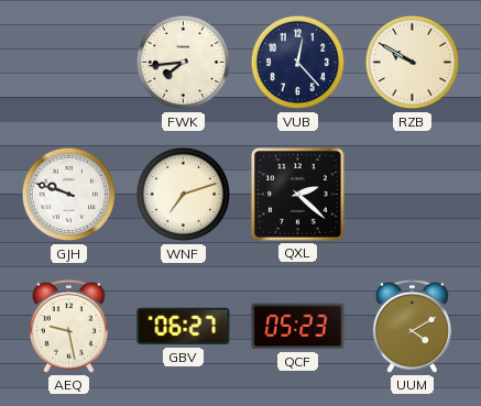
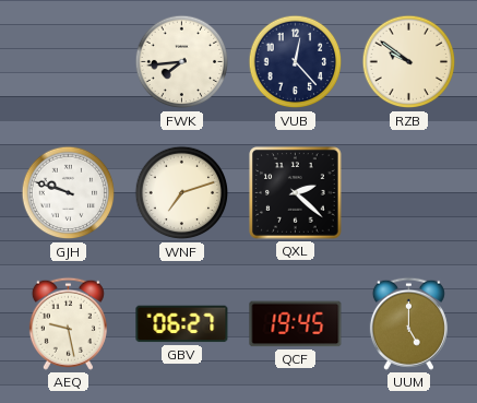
RZB: 9:50 -> 9:51 (409, 62)
QCF: 05:23 -> 19:45 (296, 324)
UUM: 4:10 -> 5:00 (408, 323)
